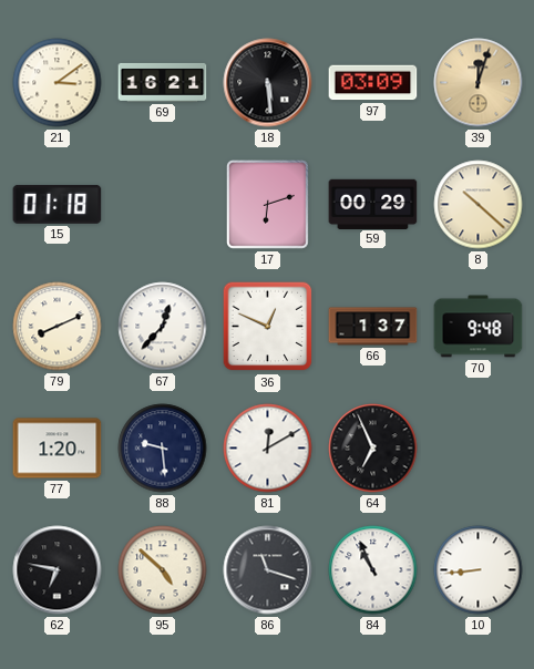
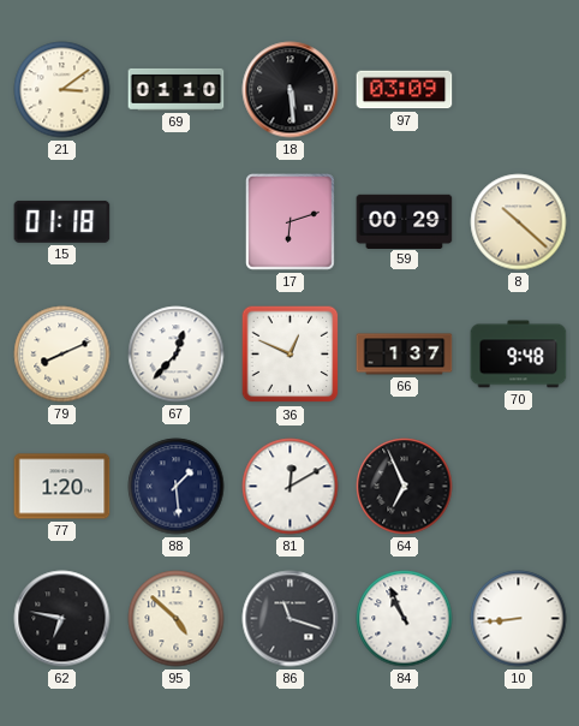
69: 16:21 -> 01:10 (177, 89)
39: 12:03 -> none (479, 83)
88: 9:29 -> 1:29 (177, 487)
